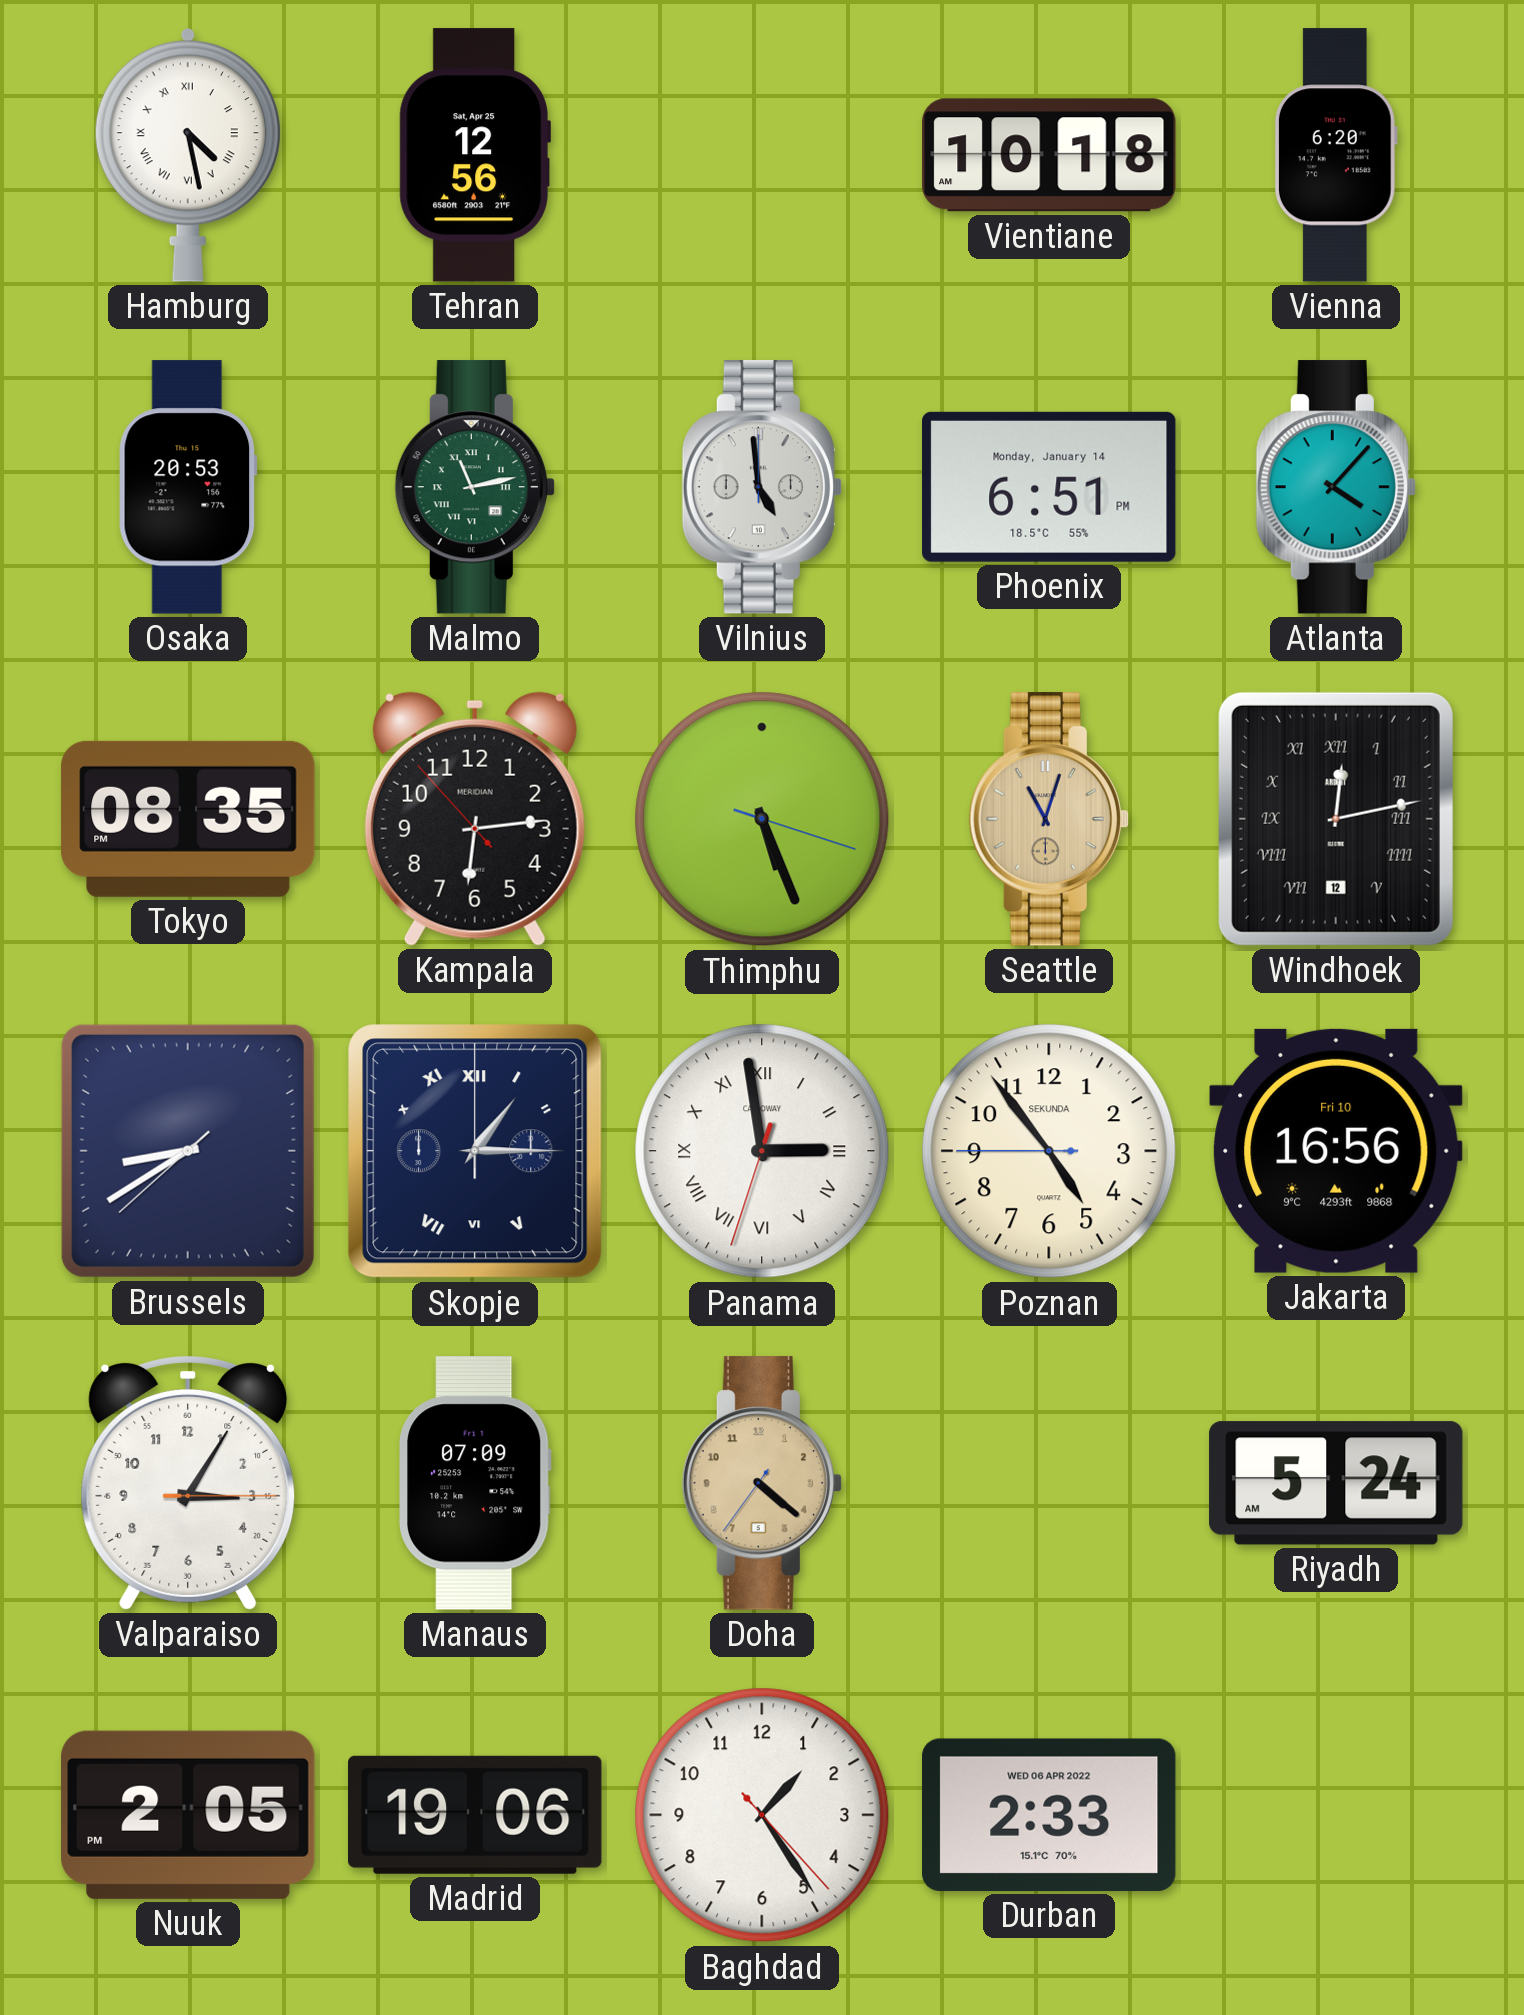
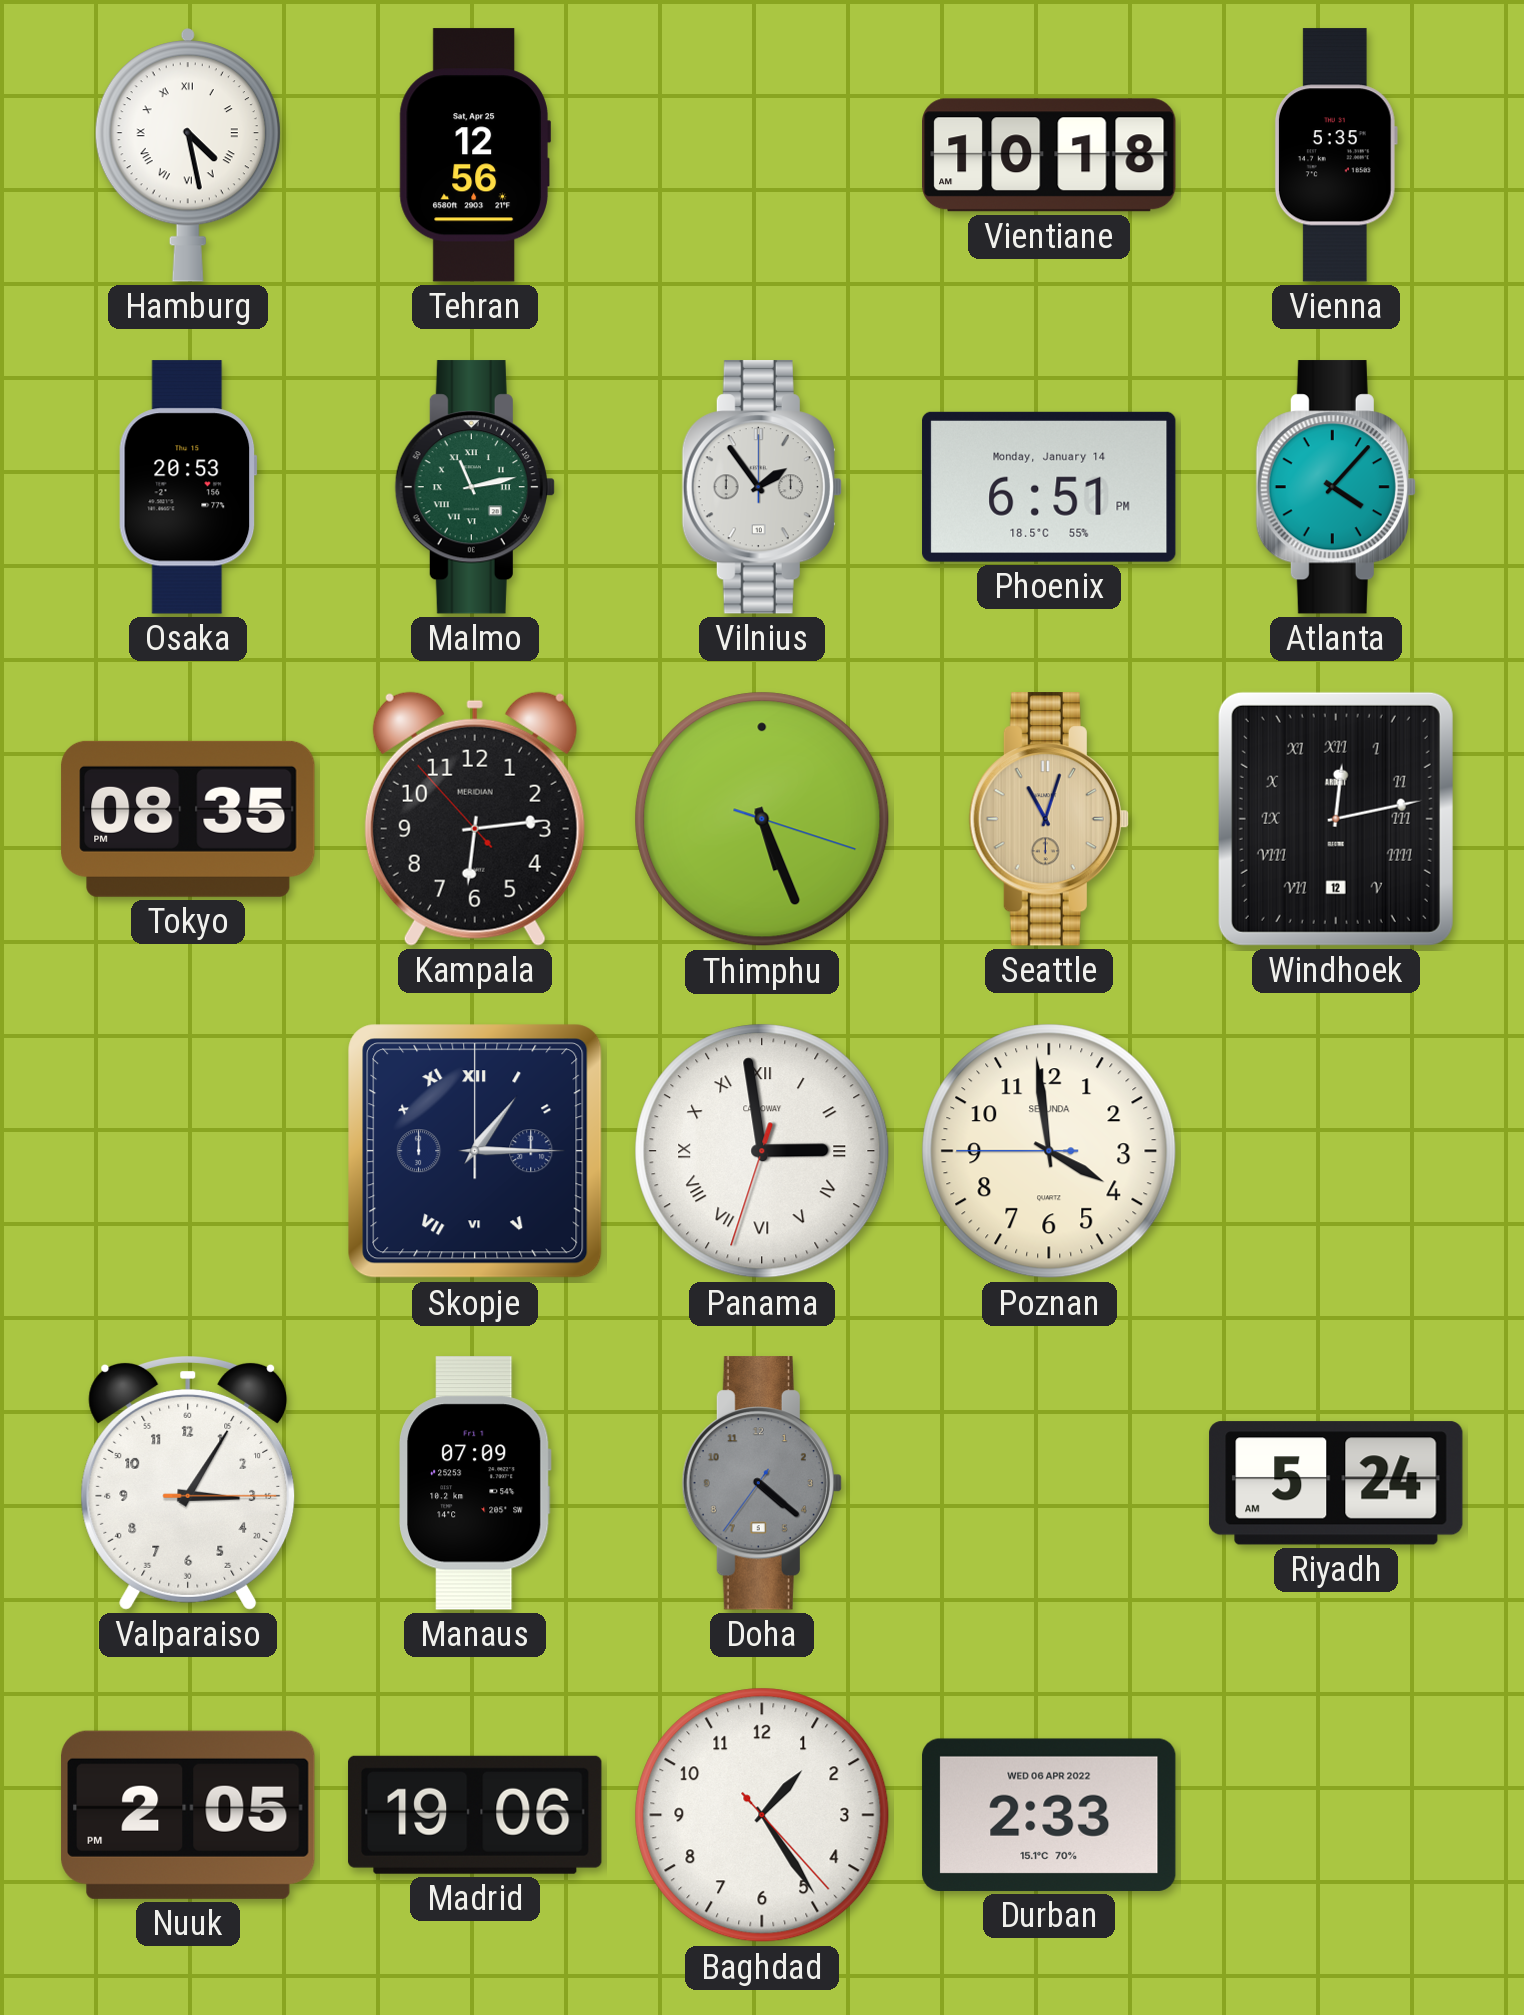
Vienna: 6:20 -> 5:35 (1336, 155)
Vilnius: 4:59 -> 1:54 (762, 487)
Brussels: 8:39 -> none (188, 1151)
Poznan: 4:53 -> 3:58 (1049, 1151)
Jakarta: 16:56 -> none (1337, 1151)
Doha dial: champagne -> grey (762, 1483)
